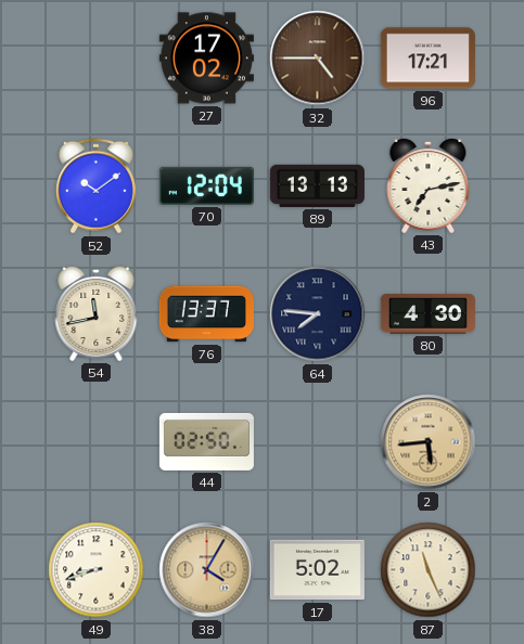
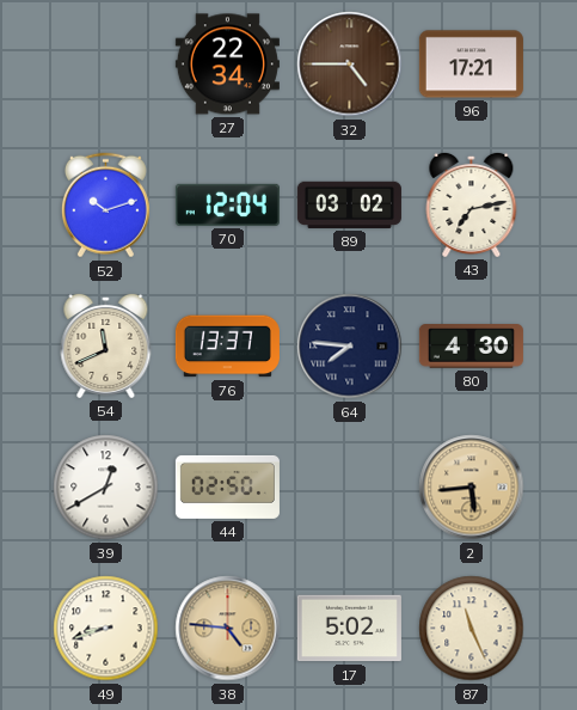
27: 17:02 -> 22:34 (227, 65)
52: 10:09 -> 10:12 (105, 206)
89: 13:13 -> 03:02 (349, 204)
54: 11:43 -> 11:41 (106, 345)
39: none -> 12:40 (106, 488)
38: 4:05 -> 4:46 (228, 629)
